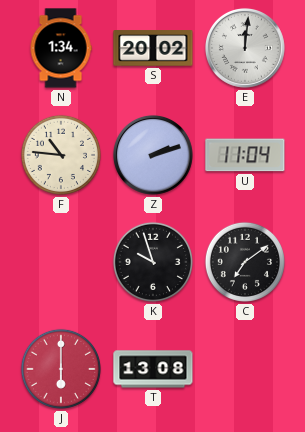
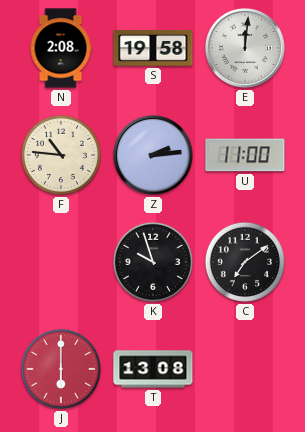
N: 1:34 -> 2:08 (61, 48)
S: 20:02 -> 19:58 (153, 48)
Z: 2:12 -> 2:14 (153, 155)
U: 11:04 -> 11:00 (245, 155)
